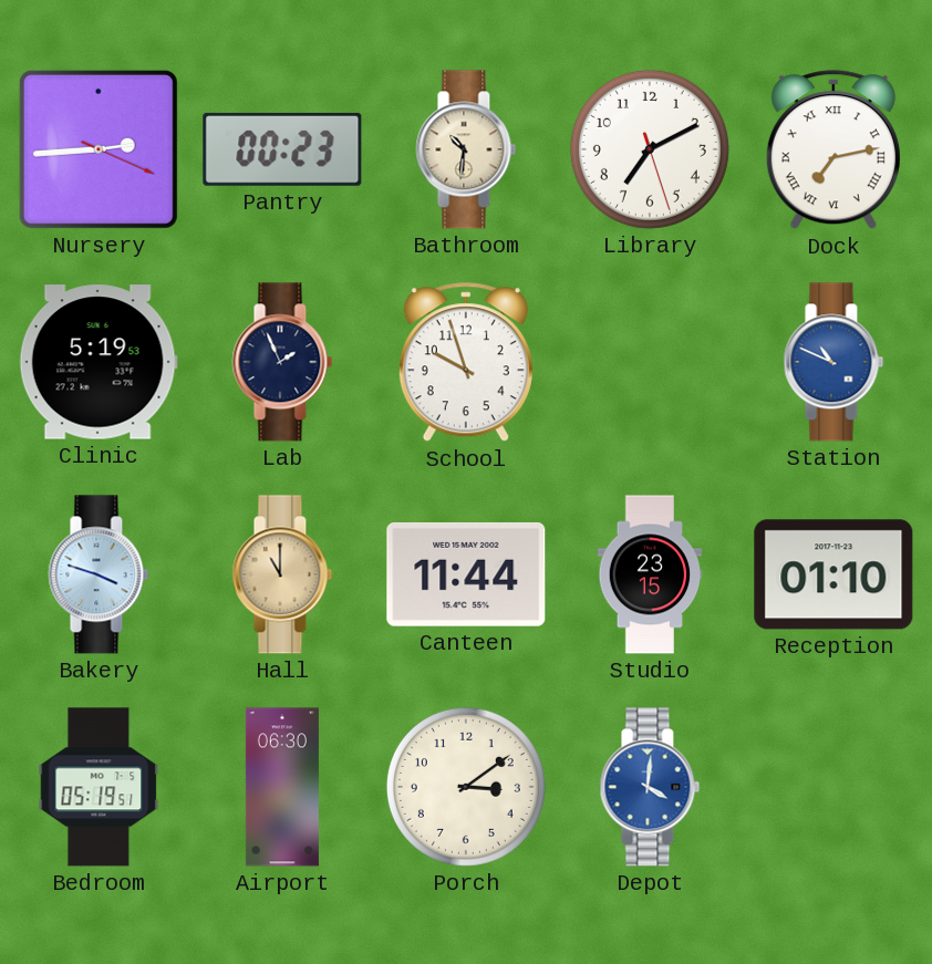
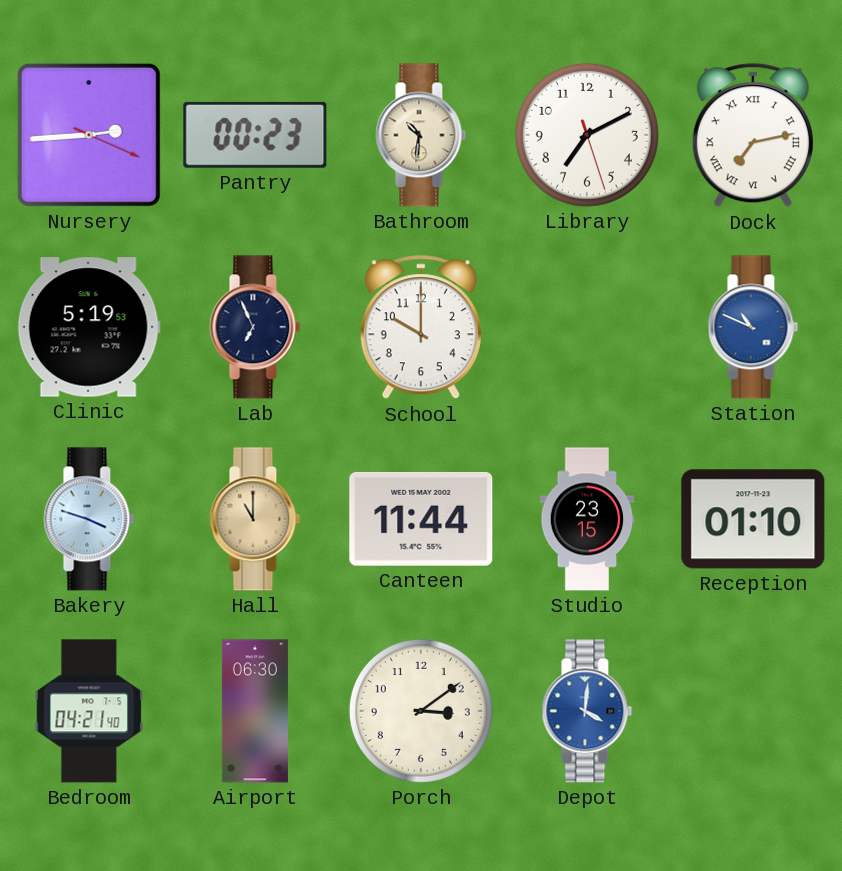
Lab: 1:56 -> 6:56 (255, 327)
School: 9:57 -> 10:00 (421, 328)
Bedroom: 05:19 -> 04:21 (89, 711)
